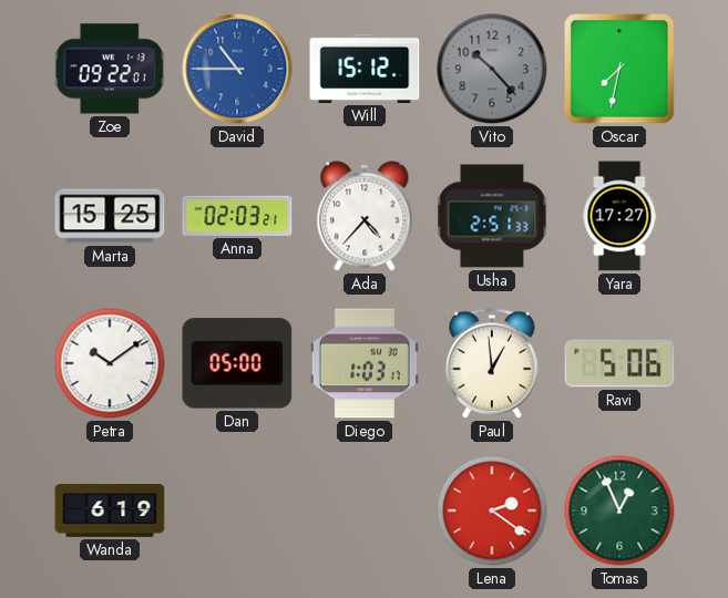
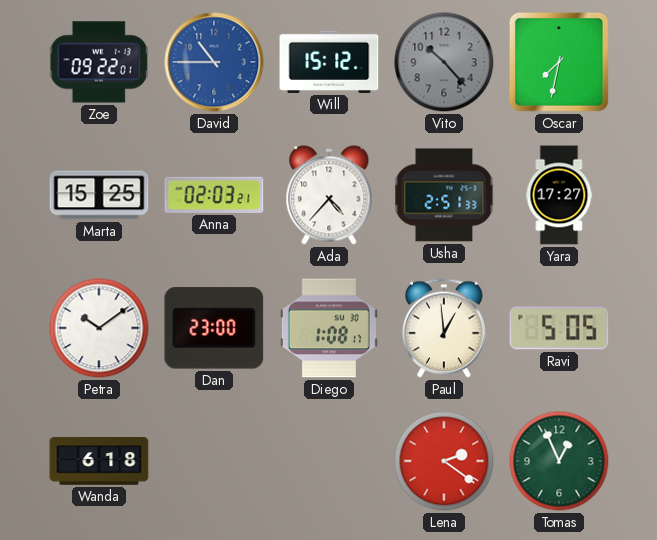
Dan: 05:00 -> 23:00 (214, 328)
Diego: 1:03 -> 1:08 (329, 328)
Ravi: 5:06 -> 5:05 (559, 328)
Wanda: 6:19 -> 6:18 (99, 461)
